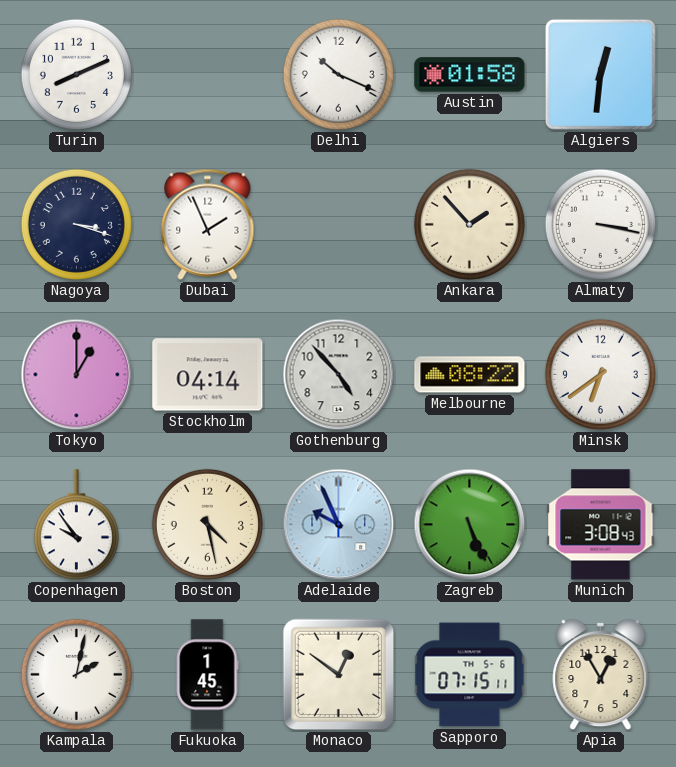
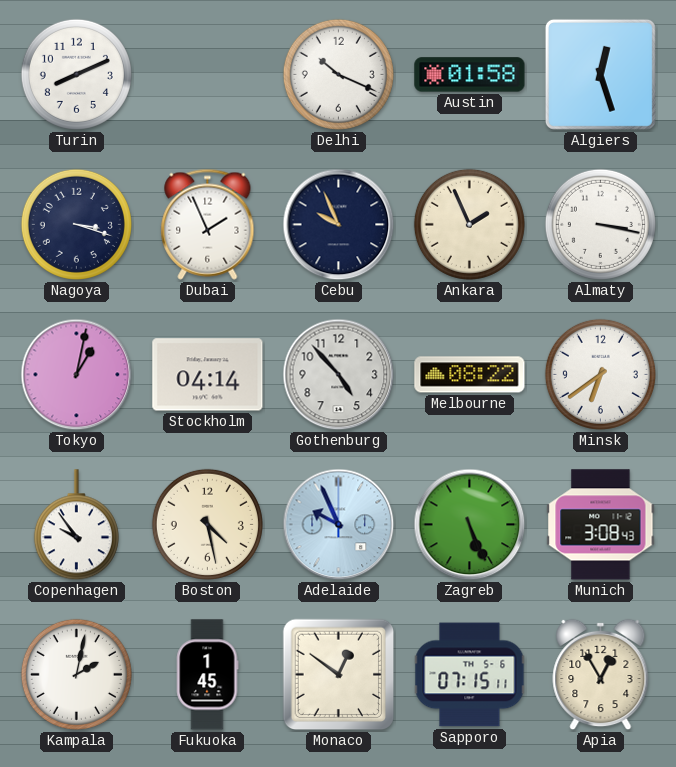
Algiers: 12:31 -> 12:27 (600, 74)
Cebu: none -> 9:56 (339, 225)
Ankara: 1:53 -> 1:56 (469, 224)
Tokyo: 1:00 -> 1:02 (77, 375)
